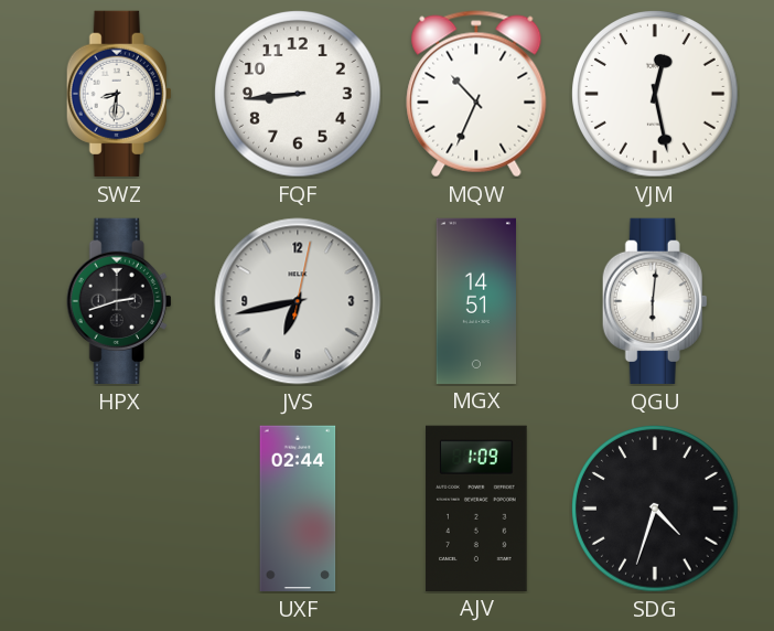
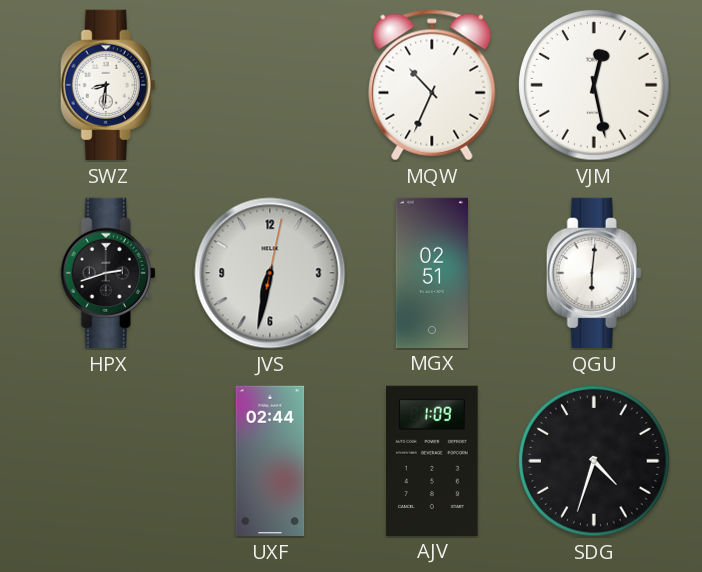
FQF: 8:44 -> none (298, 94)
JVS: 6:43 -> 6:32 (270, 273)
MGX: 14:51 -> 02:51 (431, 272)
